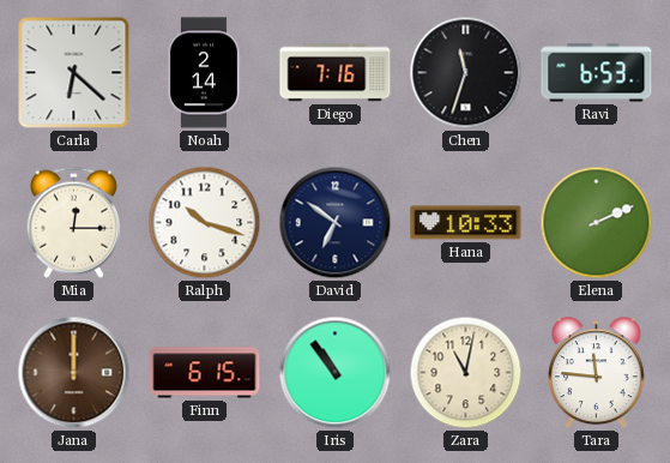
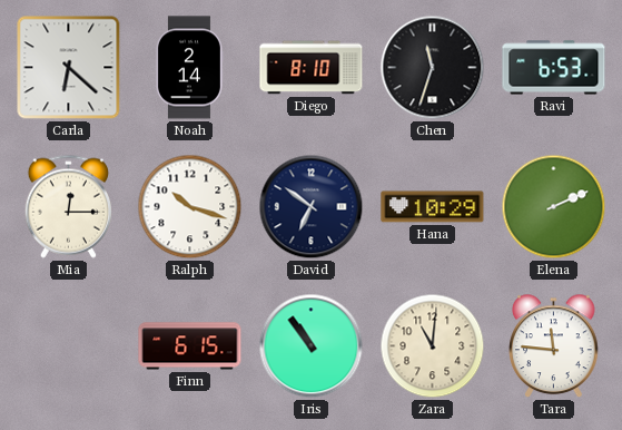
Diego: 7:16 -> 8:10 (312, 68)
Hana: 10:33 -> 10:29 (433, 207)
Jana: 12:00 -> none (74, 373)
Zara: 11:02 -> 11:01 (433, 346)
